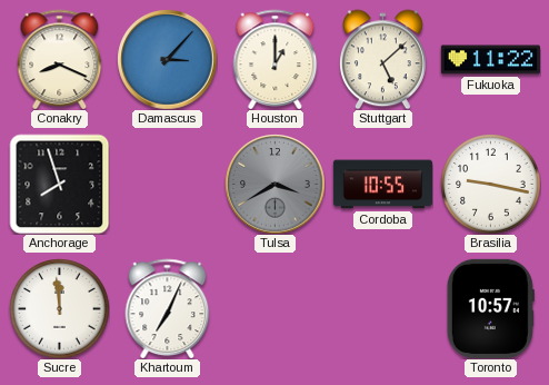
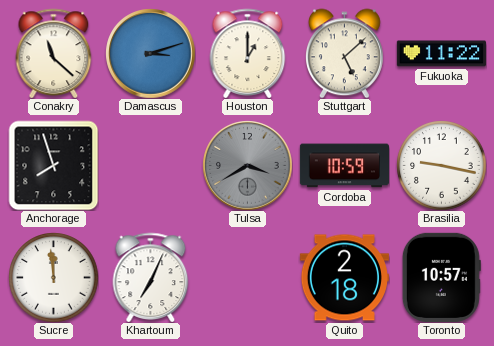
Conakry: 8:19 -> 11:22 (54, 53)
Damascus: 3:07 -> 3:12 (150, 53)
Cordoba: 10:55 -> 10:59 (344, 166)
Quito: none -> 2:18 (344, 278)
